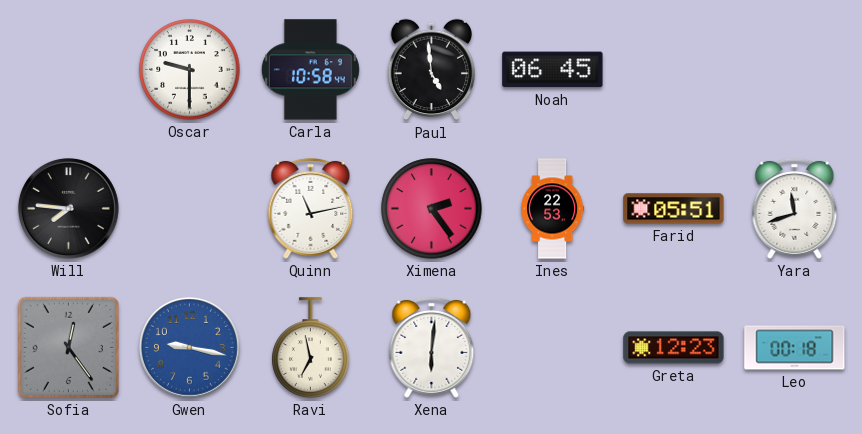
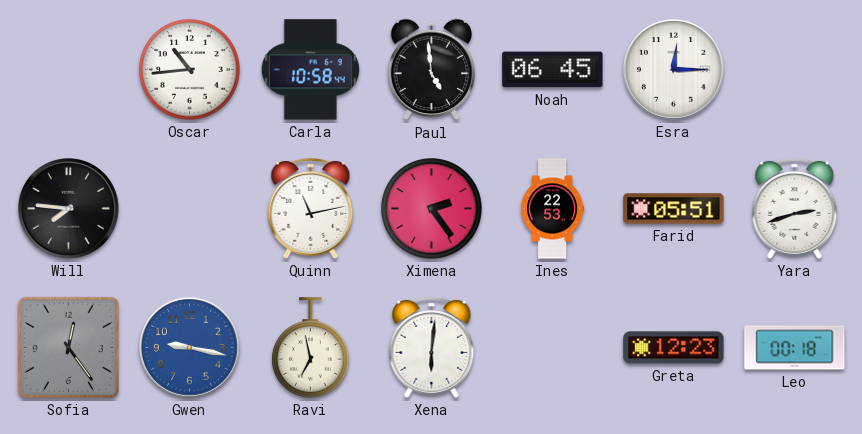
Oscar: 9:30 -> 10:44 (190, 70)
Esra: none -> 12:15 (673, 69)
Yara: 11:42 -> 2:42 (795, 208)
